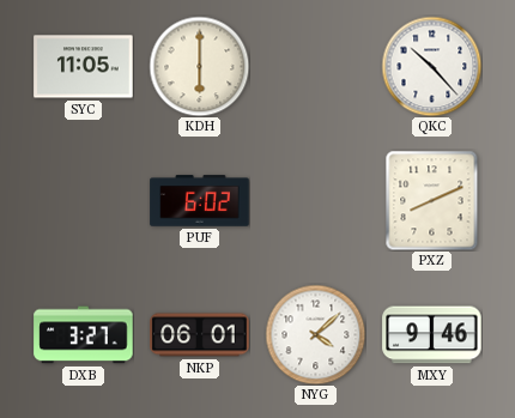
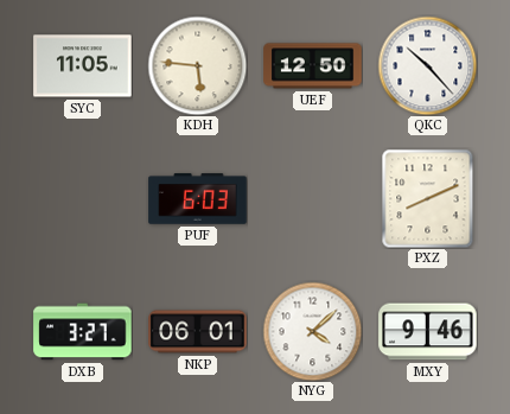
KDH: 6:00 -> 5:46 (197, 65)
UEF: none -> 12:50 (313, 66)
PUF: 6:02 -> 6:03 (198, 199)
